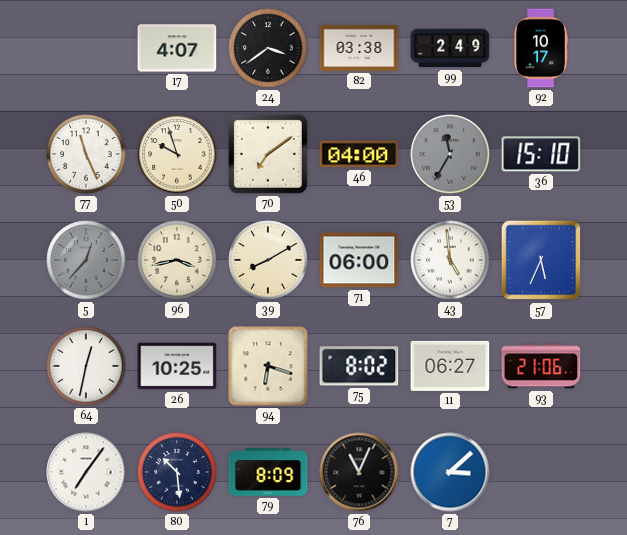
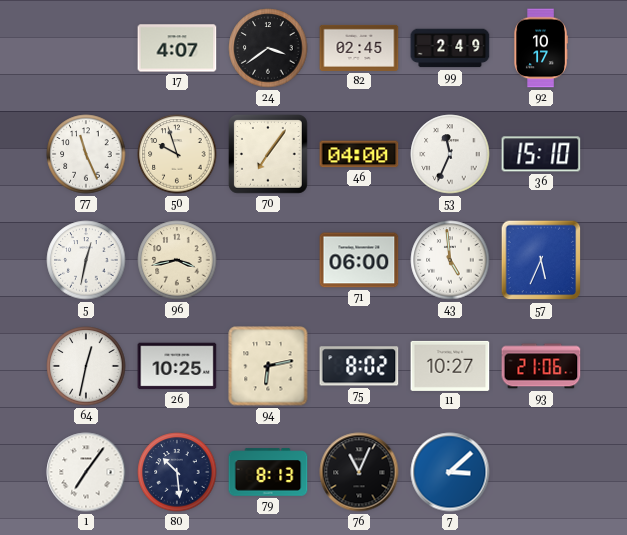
82: 03:38 -> 02:45 (359, 48)
70: 7:09 -> 7:06 (269, 155)
53: 11:35 -> 11:34 (450, 154)
53 dial: grey -> white (450, 154)
5: 12:37 -> 12:32 (86, 260)
5 dial: grey -> white (86, 260)
39: 8:10 -> none (268, 260)
94: 6:18 -> 6:13 (268, 366)
11: 06:27 -> 10:27 (450, 366)
79: 8:09 -> 8:13 (268, 472)
